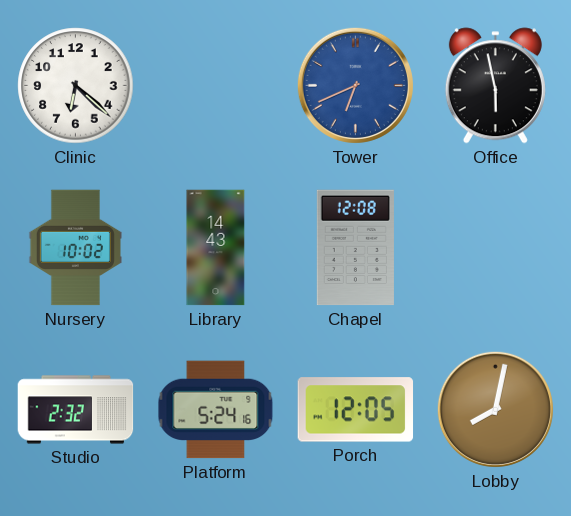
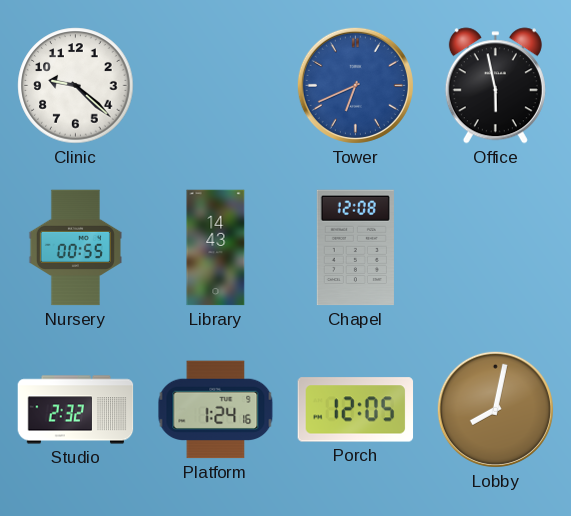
Clinic: 6:22 -> 9:22 (76, 86)
Nursery: 10:02 -> 00:55 (75, 248)
Platform: 5:24 -> 1:24 (216, 410)
